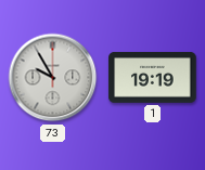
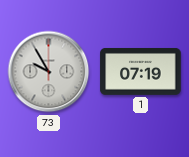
1: 19:19 -> 07:19 (141, 71)
